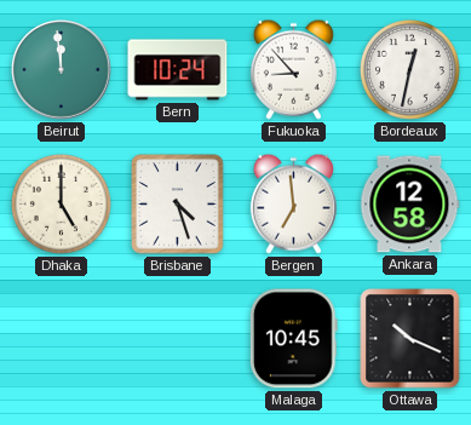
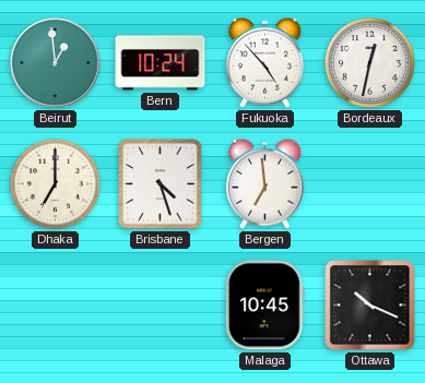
Beirut: 11:59 -> 12:59 (56, 63)
Fukuoka: 8:53 -> 4:53 (264, 62)
Dhaka: 5:00 -> 7:00 (55, 183)
Ankara: 12:58 -> none (409, 205)
